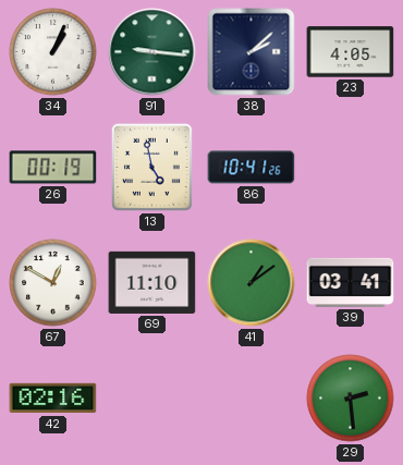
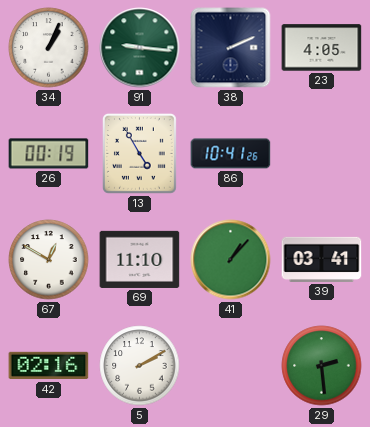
38: 2:08 -> 2:11 (231, 48)
13: 4:58 -> 4:55 (139, 153)
41: 1:09 -> 1:07 (231, 260)
5: none -> 2:10 (140, 366)
